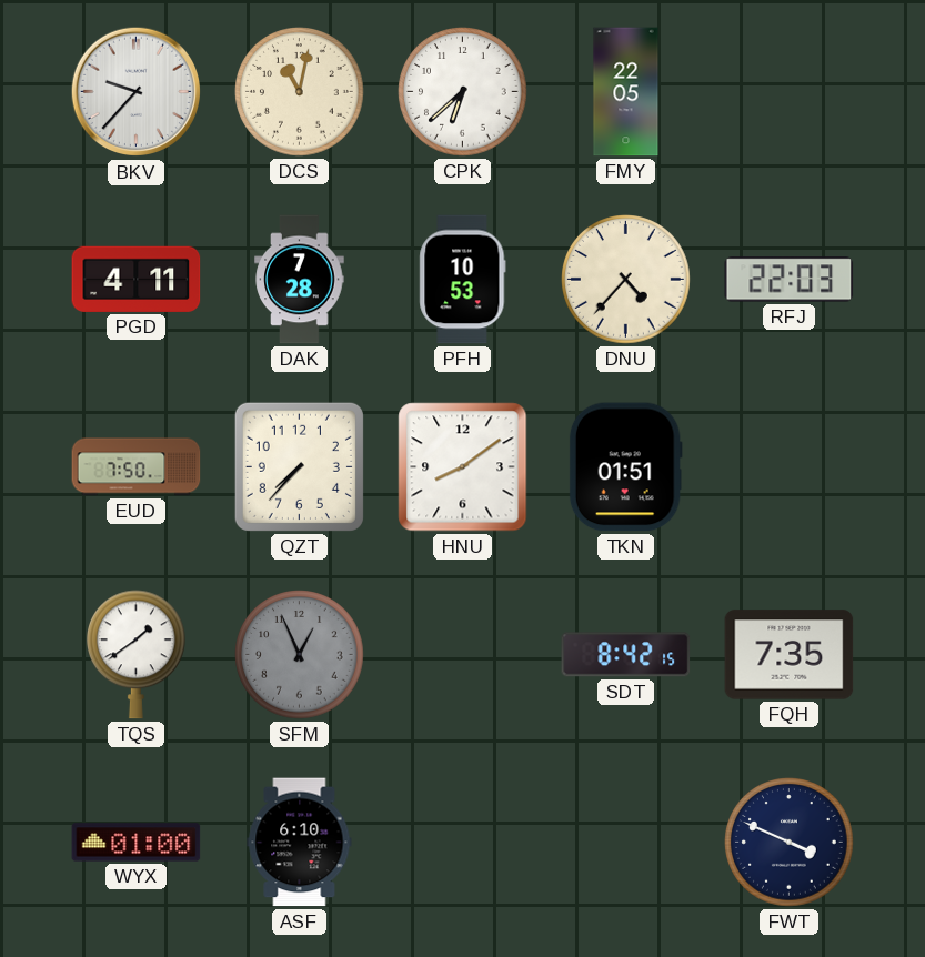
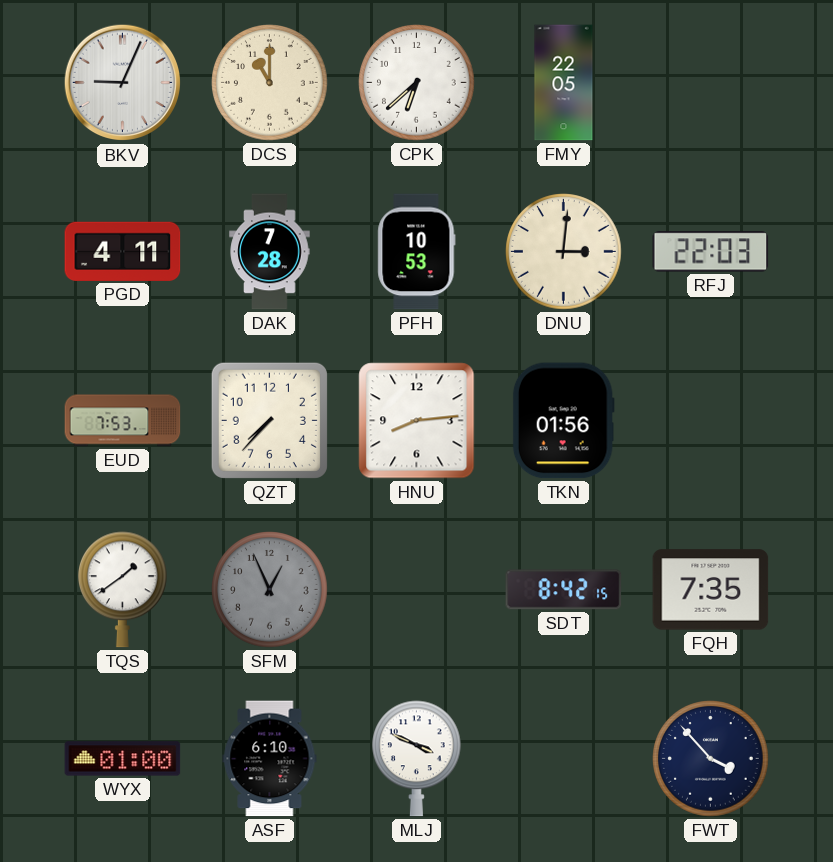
BKV: 9:37 -> 9:04 (123, 83)
DCS: 11:02 -> 11:00 (270, 83)
DNU: 4:37 -> 3:01 (564, 252)
EUD: 7:50 -> 7:53 (123, 421)
HNU: 8:09 -> 8:14 (417, 421)
TKN: 01:51 -> 01:56 (563, 421)
MLJ: none -> 3:49 (417, 759)
FWT: 3:49 -> 3:53 (711, 759)
